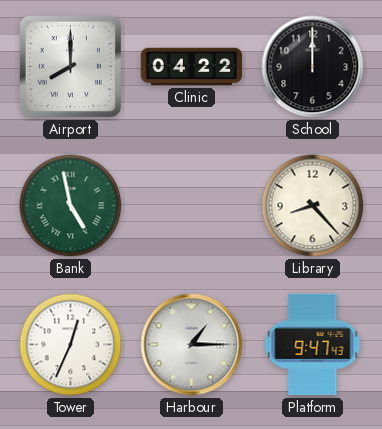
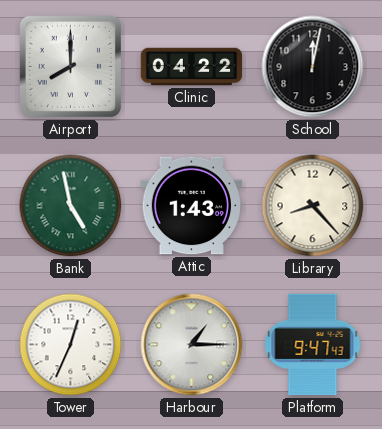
School: 12:00 -> 12:02 (313, 67)
Attic: none -> 1:43 (192, 206)
